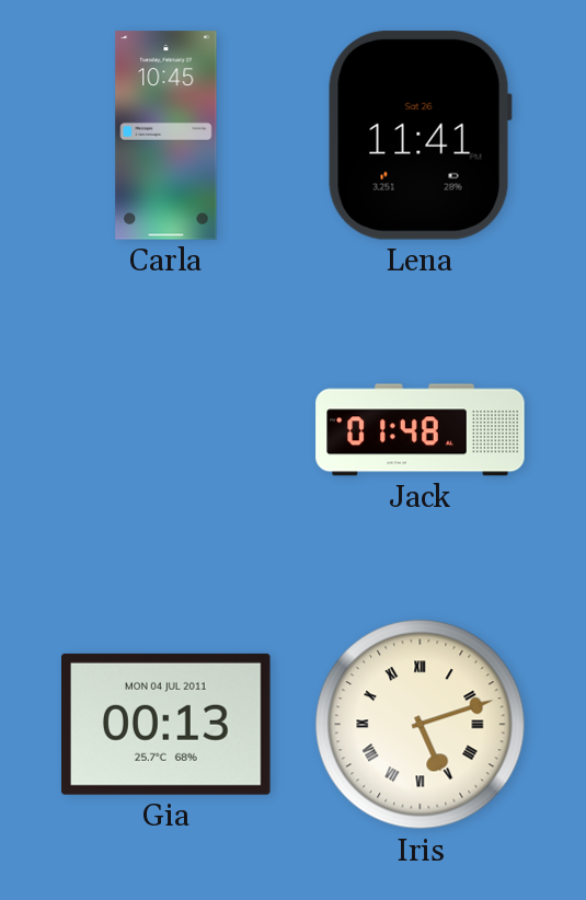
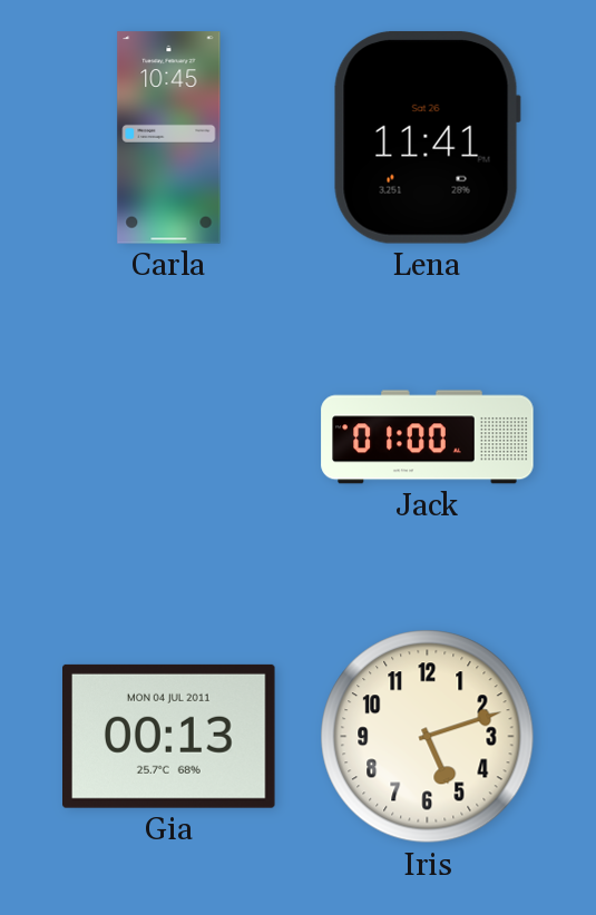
Jack: 01:48 -> 01:00 (428, 437)
Iris numerals: Roman -> Arabic (428, 737)
